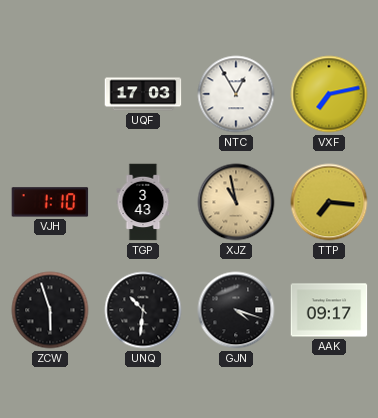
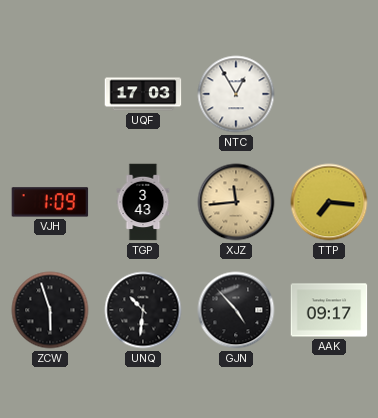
VXF: 7:13 -> none (329, 94)
VJH: 1:10 -> 1:09 (50, 202)
XJZ: 10:58 -> 11:44 (236, 202)
GJN: 4:18 -> 4:53 (236, 310)
